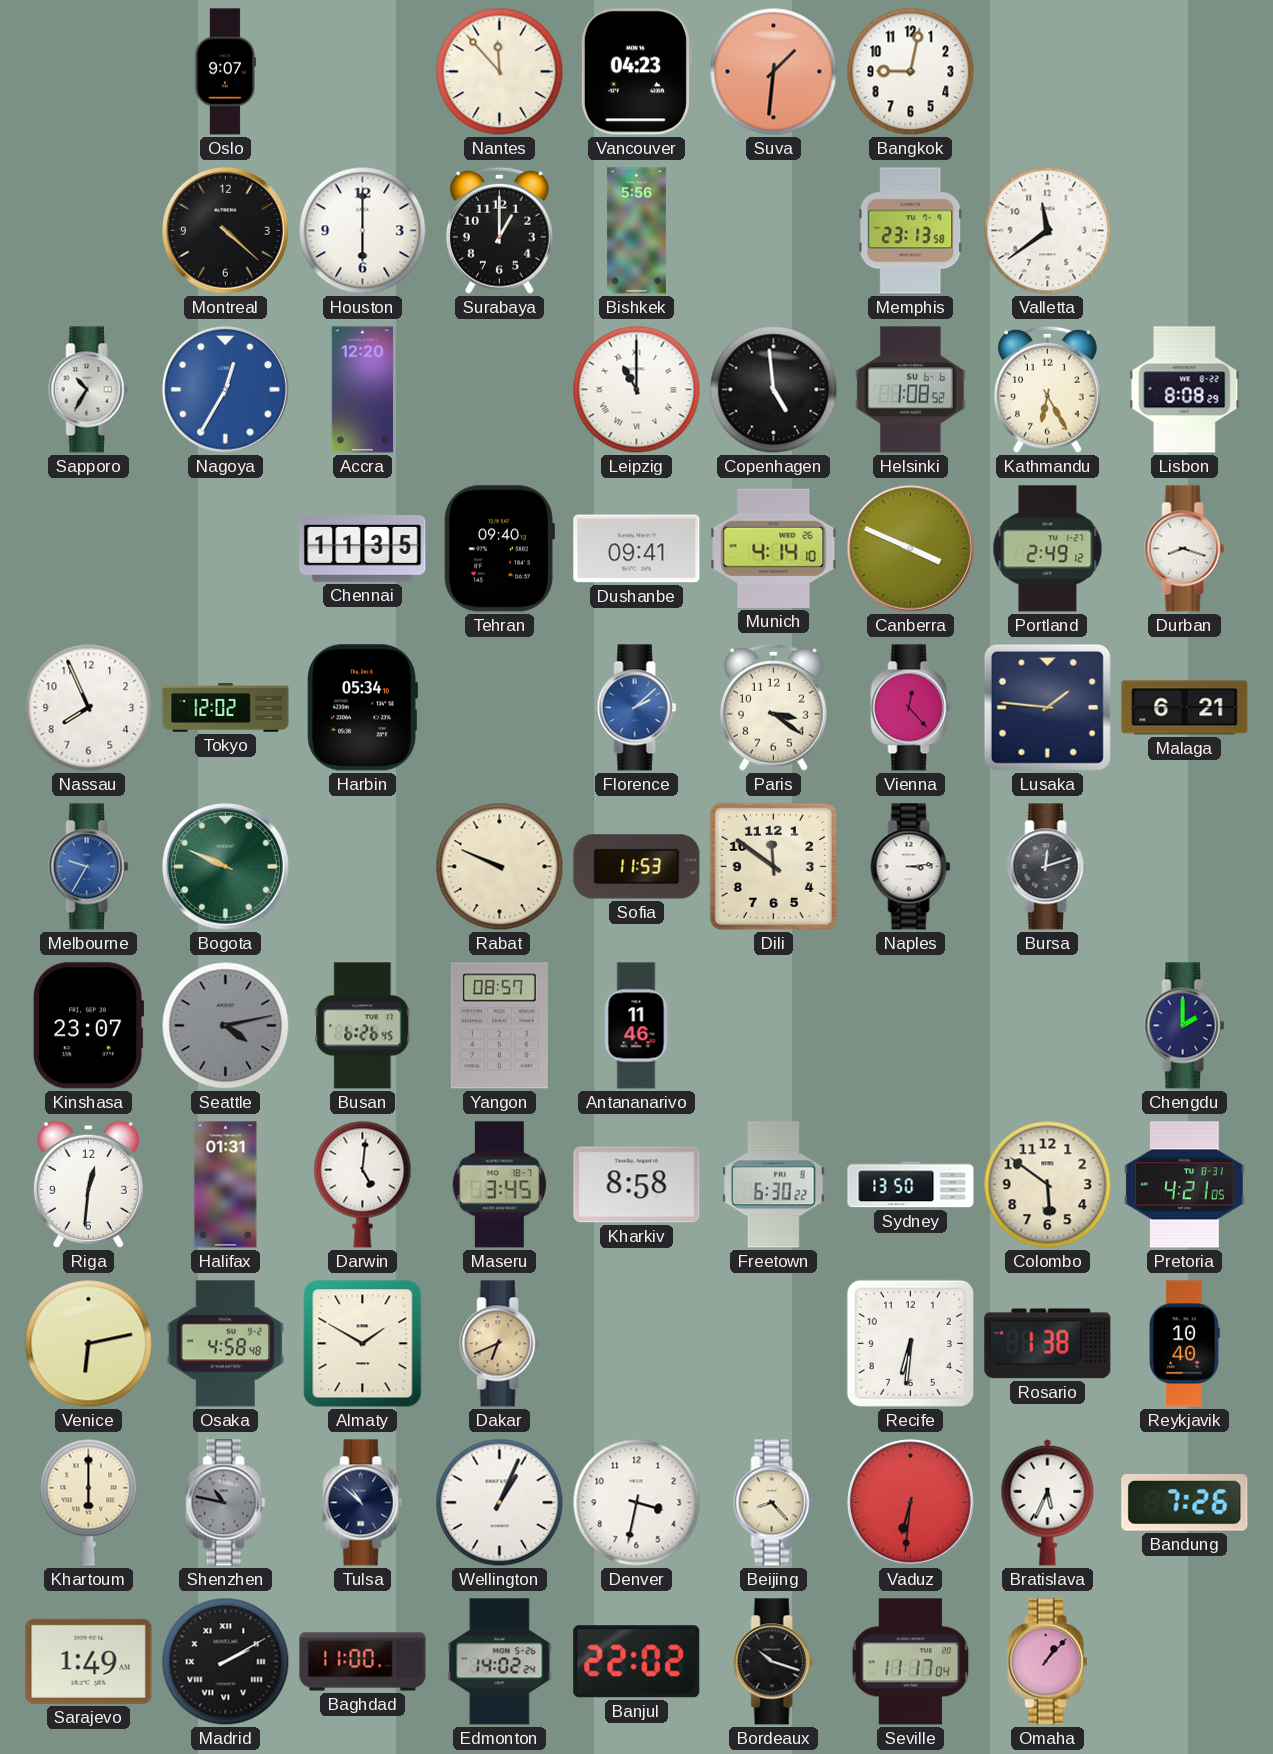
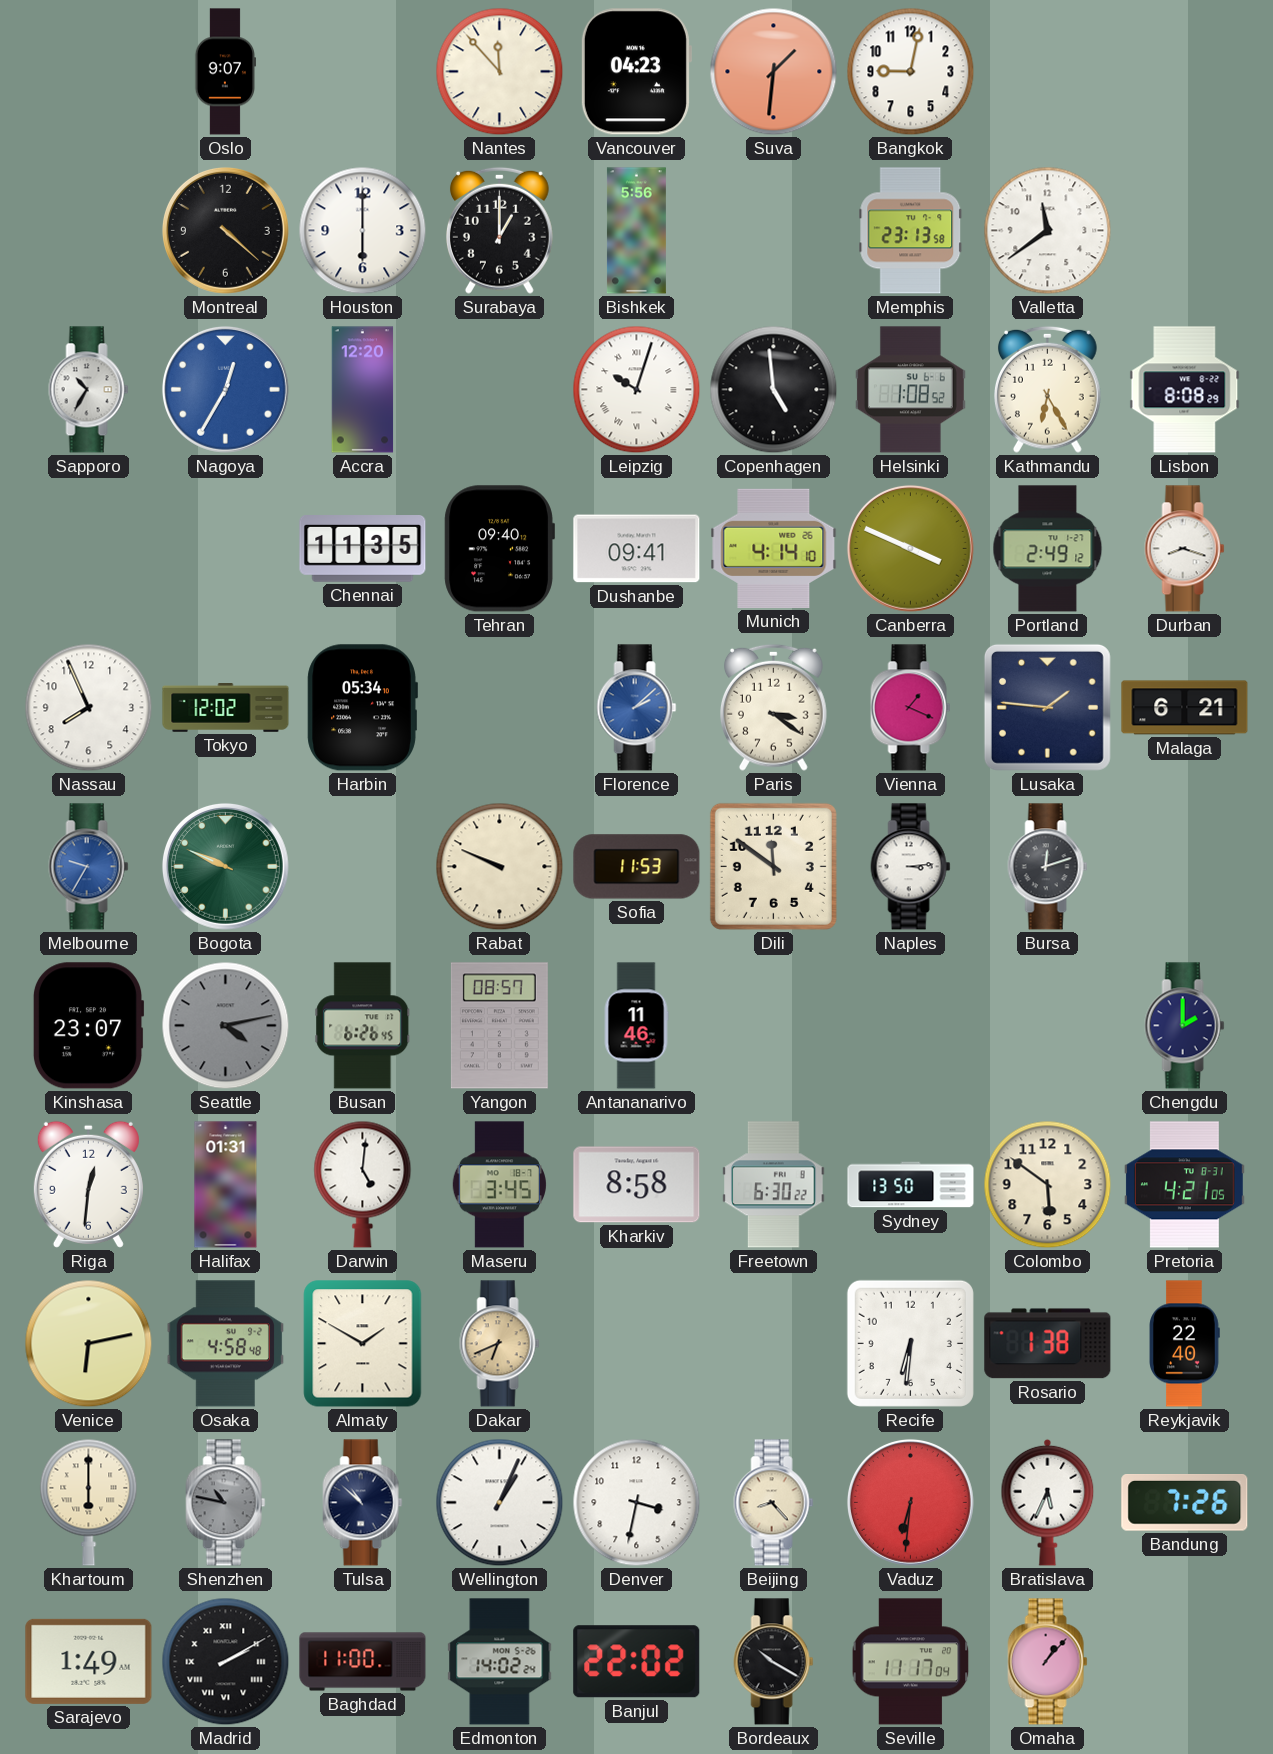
Leipzig: 11:00 -> 10:03 (637, 390)
Vienna: 12:23 -> 1:19 (911, 708)
Reykjavik: 10:40 -> 22:40 (1184, 1344)
Bordeaux: 10:18 -> 10:20 (774, 1662)
